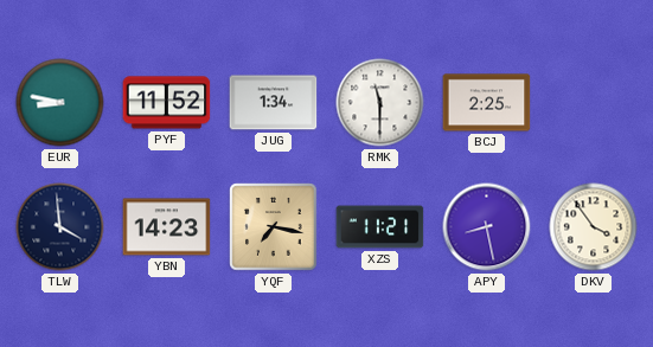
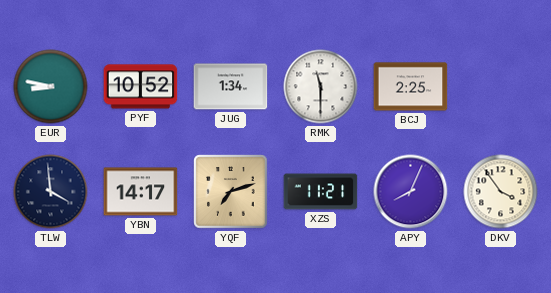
PYF: 11:52 -> 10:52 (141, 87)
YBN: 14:23 -> 14:17 (141, 192)
YQF: 7:17 -> 7:12 (231, 192)
APY: 8:28 -> 8:04 (411, 192)
